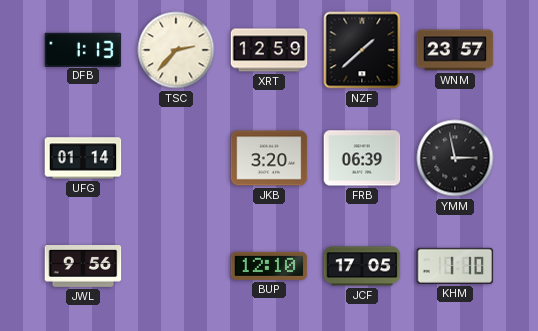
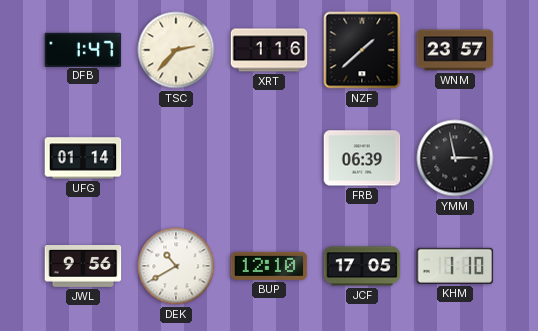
DFB: 1:13 -> 1:47 (83, 49)
XRT: 12:59 -> 1:16 (269, 50)
JKB: 3:20 -> none (269, 158)
DEK: none -> 10:40 (176, 266)
